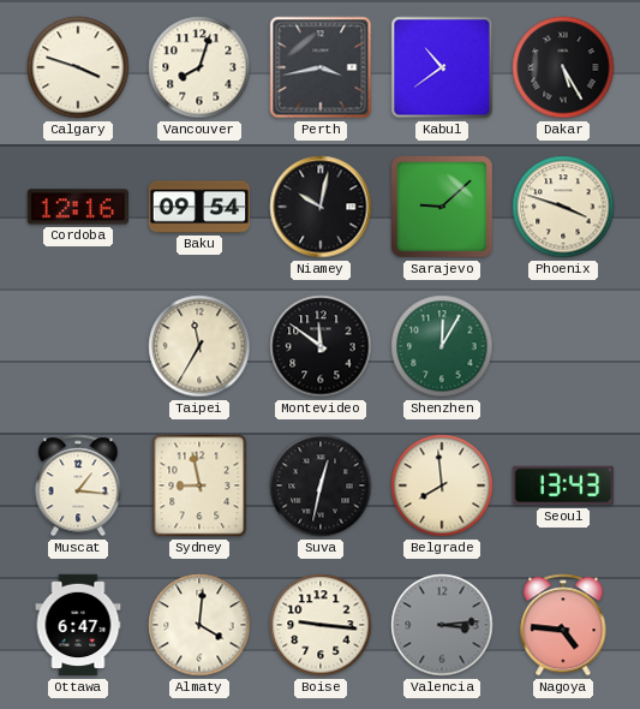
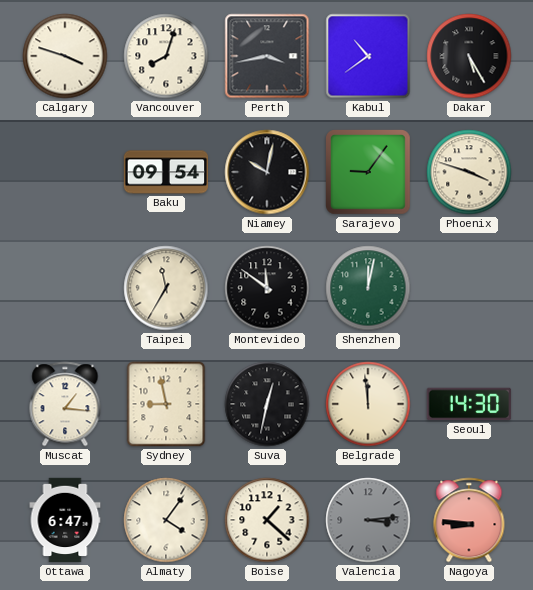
Cordoba: 12:16 -> none (77, 207)
Sarajevo: 9:08 -> 9:06 (369, 173)
Shenzhen: 12:05 -> 12:02 (368, 288)
Belgrade: 7:59 -> 11:59 (368, 404)
Seoul: 13:43 -> 14:30 (469, 404)
Almaty: 4:01 -> 4:06 (166, 520)
Boise: 9:16 -> 1:22 (267, 520)
Nagoya: 4:46 -> 8:46 (469, 520)
